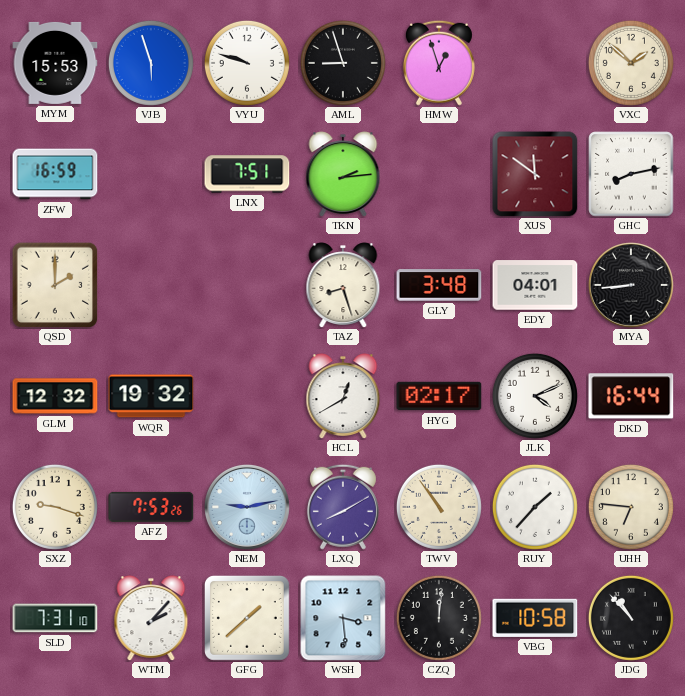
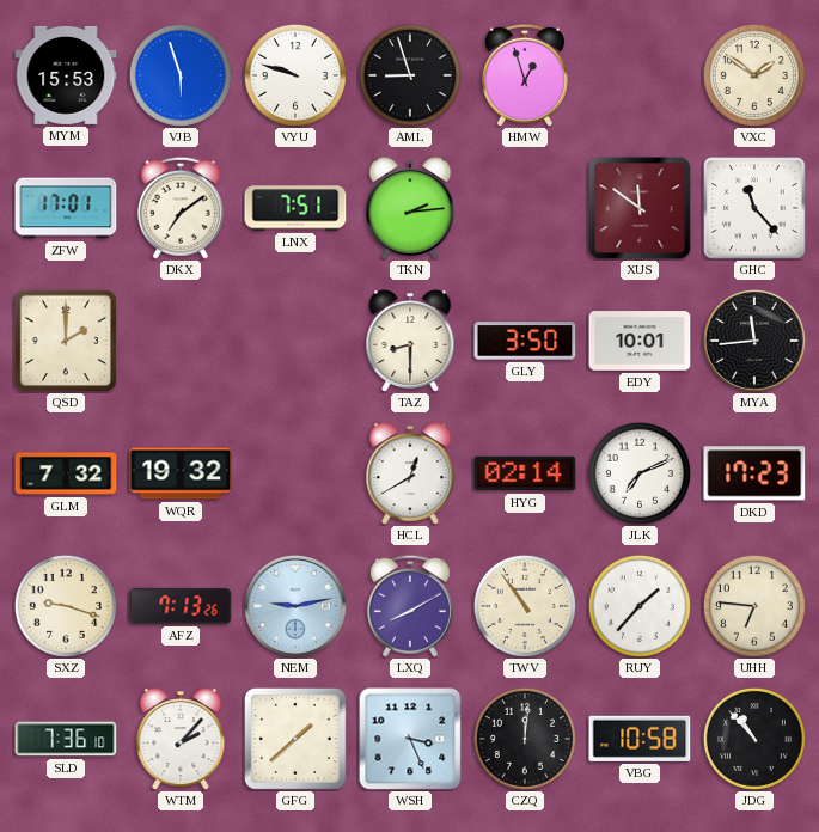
VXC: 1:52 -> 1:51 (754, 75)
ZFW: 16:59 -> 17:01 (66, 208)
DKX: none -> 7:09 (181, 208)
GHC: 8:13 -> 11:23 (754, 208)
TAZ: 8:27 -> 8:30 (410, 341)
GLY: 3:48 -> 3:50 (525, 341)
EDY: 04:01 -> 10:01 (640, 341)
MYA: 8:44 -> 11:44 (754, 341)
GLM: 12:32 -> 7:32 (66, 473)
HYG: 02:17 -> 02:14 (525, 473)
JLK: 4:11 -> 7:11 (640, 473)
DKD: 16:44 -> 17:23 (754, 473)
AFZ: 7:53 -> 7:13 (181, 606)
SLD: 7:31 -> 7:36 (66, 739)
WSH: 3:29 -> 3:26 (410, 739)
